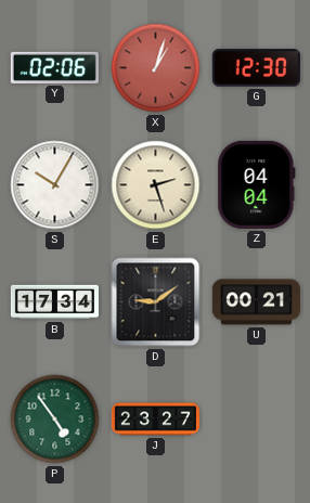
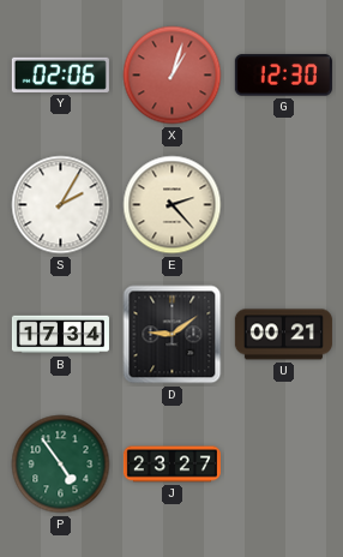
S: 10:05 -> 2:05 (61, 205)
E: 2:27 -> 2:23 (173, 205)
Z: 04:04 -> none (257, 184)
